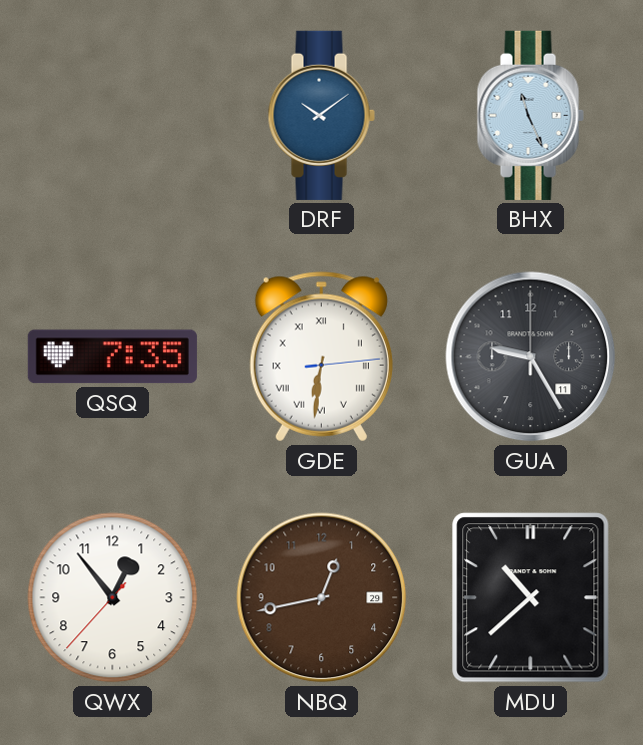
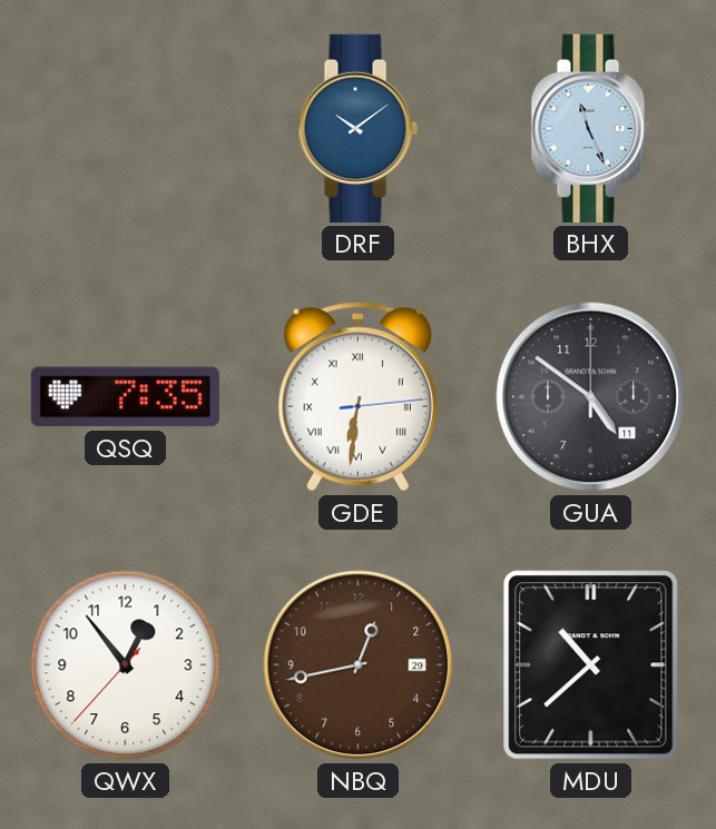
GUA: 9:25 -> 4:51 (591, 397)
